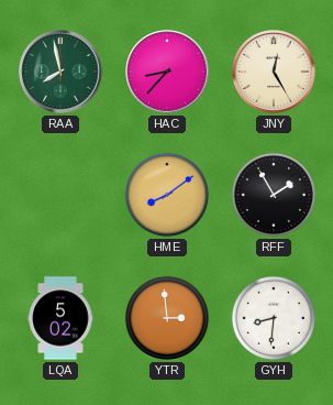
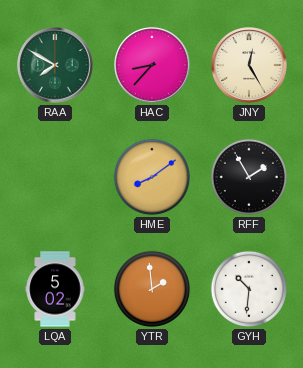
RAA: 7:58 -> 7:50 (55, 65)
YTR: 2:59 -> 1:59 (152, 289)
GYH: 8:31 -> 10:31 (249, 289)
